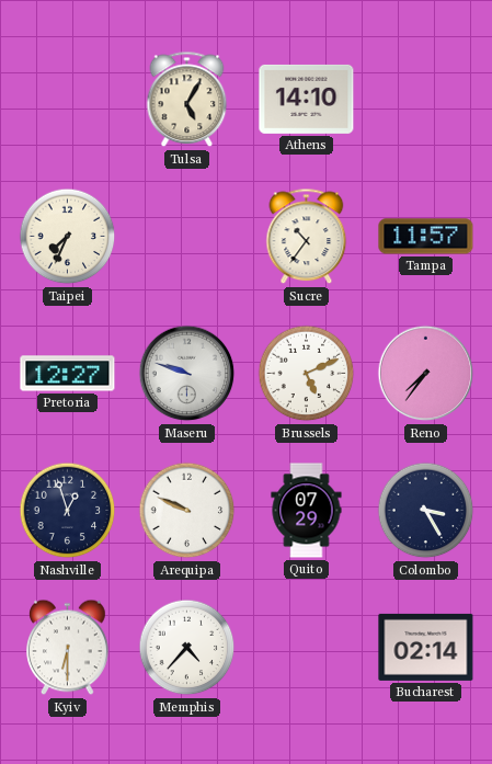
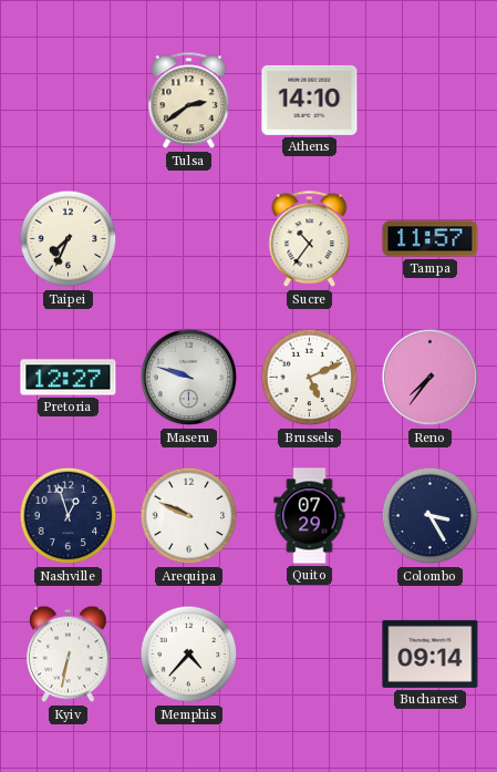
Tulsa: 5:05 -> 2:39 (189, 101)
Kyiv: 6:30 -> 6:32 (69, 655)
Bucharest: 02:14 -> 09:14 (431, 653)
